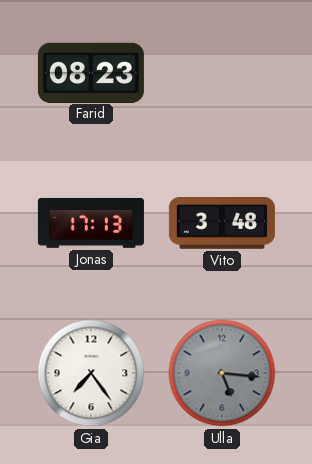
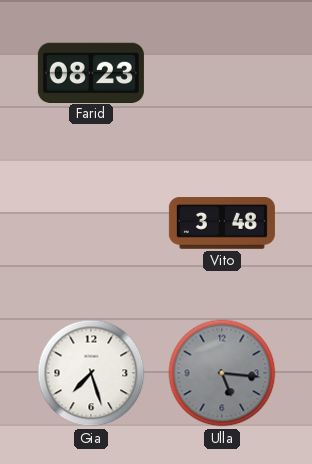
Jonas: 17:13 -> none (91, 223)
Gia: 7:24 -> 7:27 (91, 373)
